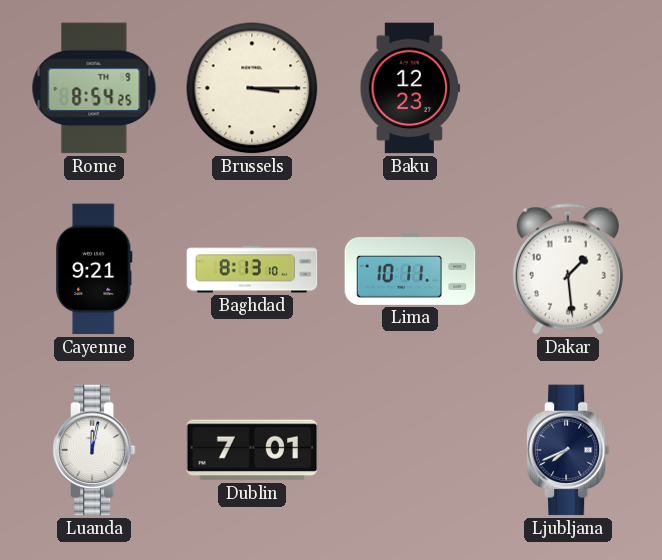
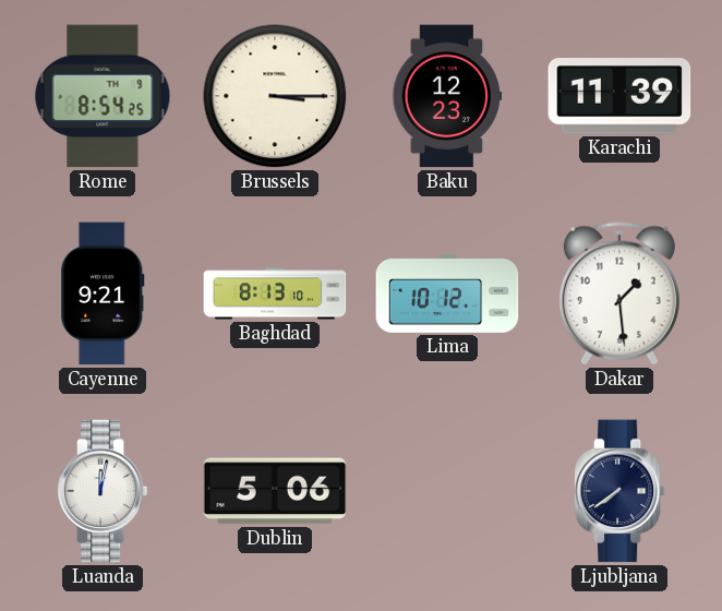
Karachi: none -> 11:39 (619, 97)
Lima: 10:11 -> 10:12 (447, 293)
Dublin: 7:01 -> 5:06 (275, 491)
Ljubljana: 7:41 -> 7:39 (619, 491)
